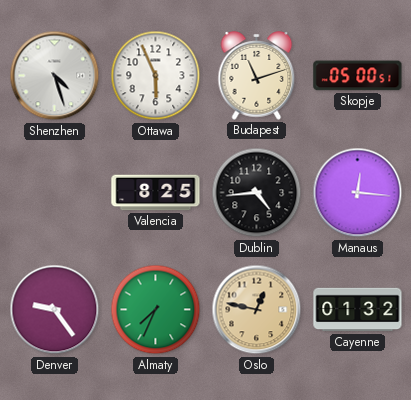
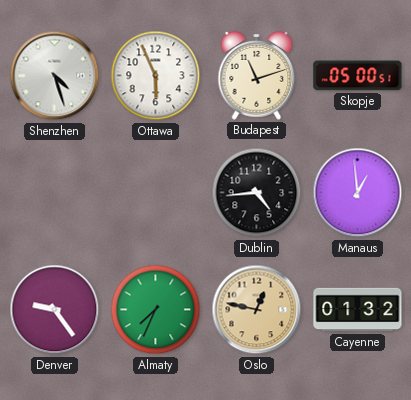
Valencia: 8:25 -> none (156, 193)
Manaus: 12:16 -> 12:59 (358, 193)
